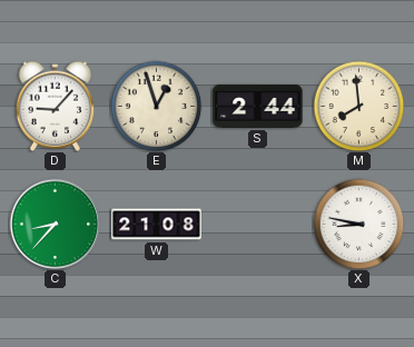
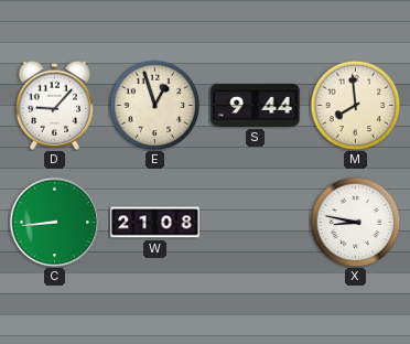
S: 2:44 -> 9:44 (256, 105)
C: 8:37 -> 8:44 (54, 222)
